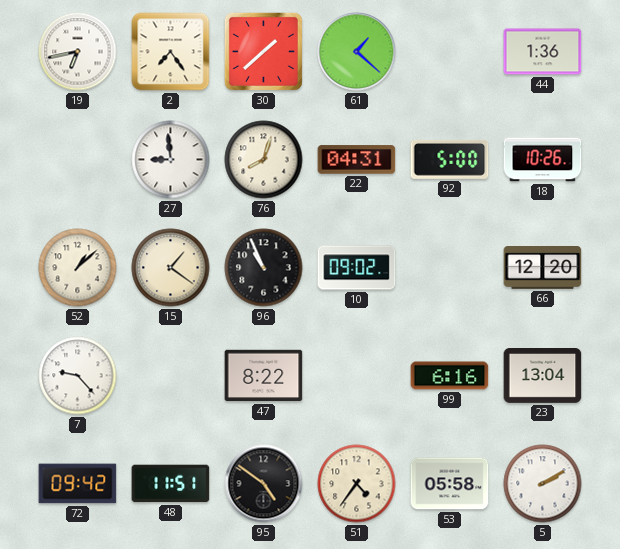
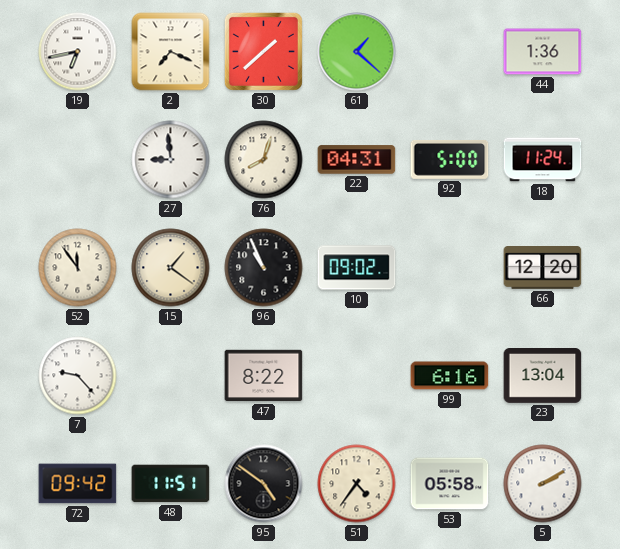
2: 7:24 -> 7:19 (171, 52)
18: 10:26 -> 11:24 (543, 160)
52: 1:08 -> 11:54 (78, 268)
